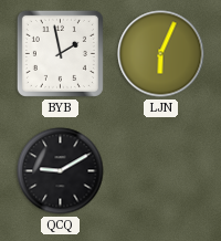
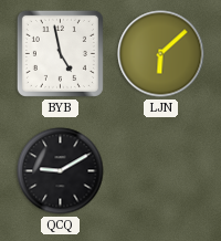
BYB: 1:58 -> 4:58 (60, 53)
LJN: 6:04 -> 6:08 (161, 54)
